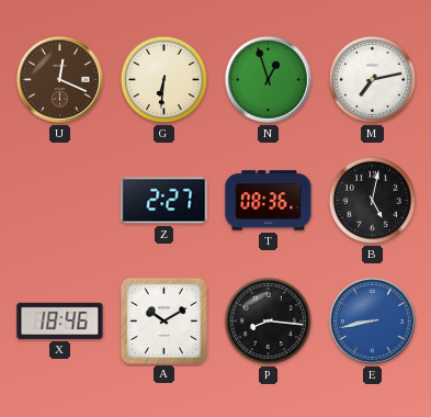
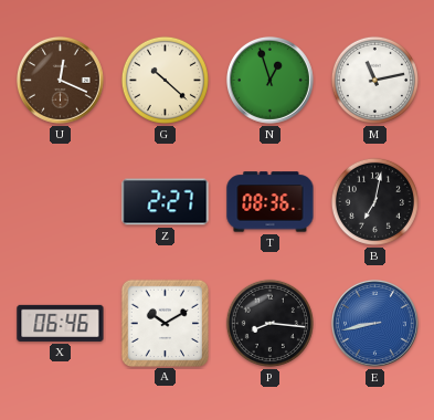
G: 6:31 -> 10:22 (165, 80)
M: 7:13 -> 11:13 (374, 80)
B: 5:02 -> 7:02 (374, 201)
X: 18:46 -> 06:46 (61, 323)
